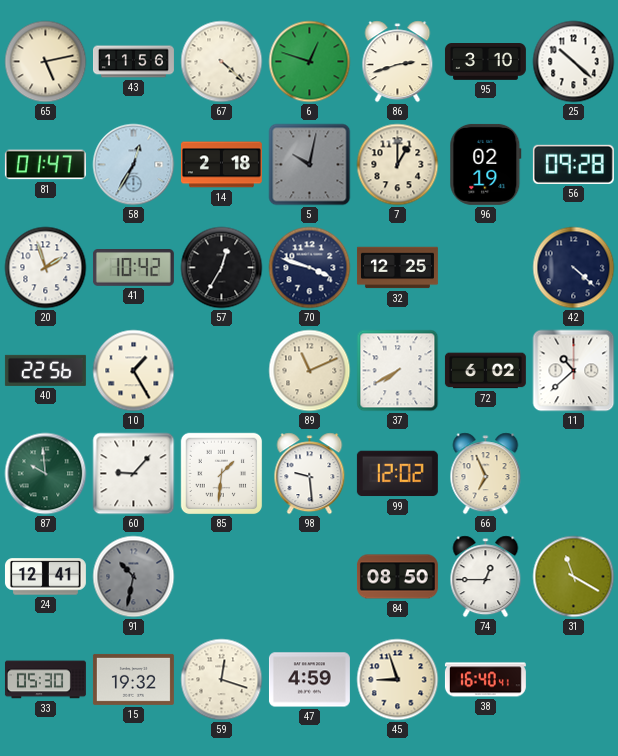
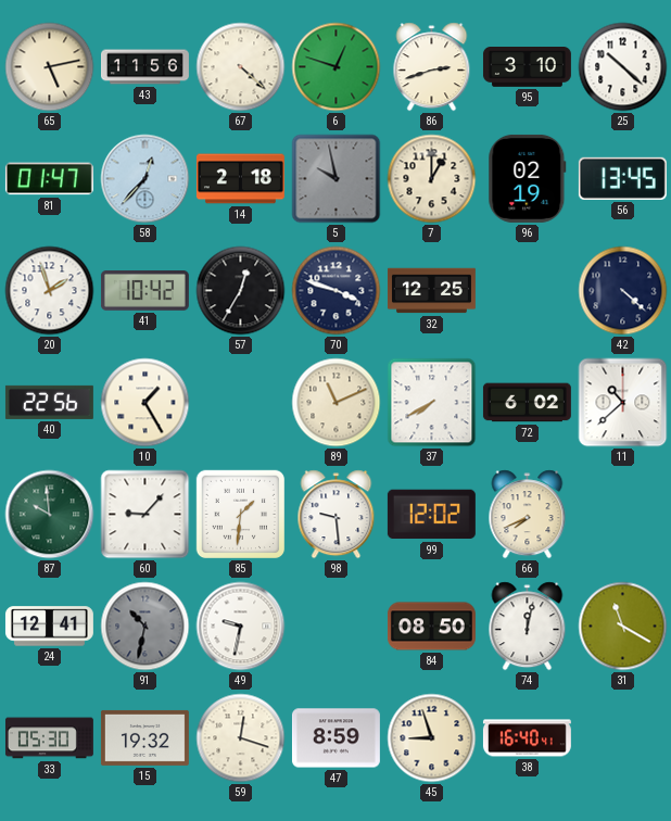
58: 12:35 -> 12:37 (145, 179)
5: 10:02 -> 9:58 (337, 179)
56: 09:28 -> 13:45 (622, 178)
66: 6:56 -> 7:41 (528, 515)
49: none -> 9:32 (241, 627)
74: 12:45 -> 12:02 (528, 627)
47: 4:59 -> 8:59 (335, 738)
